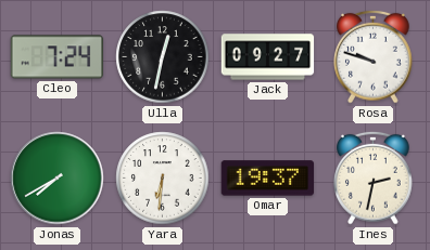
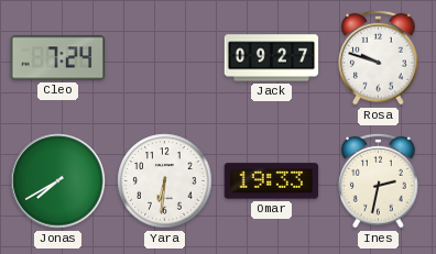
Ulla: 12:32 -> none (163, 57)
Omar: 19:37 -> 19:33 (272, 181)
